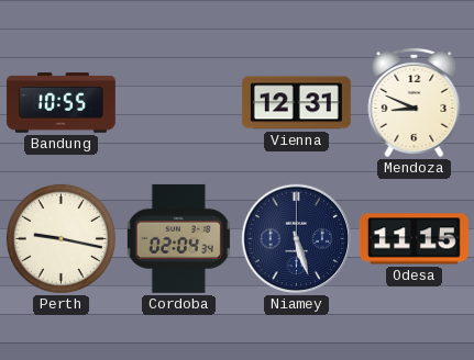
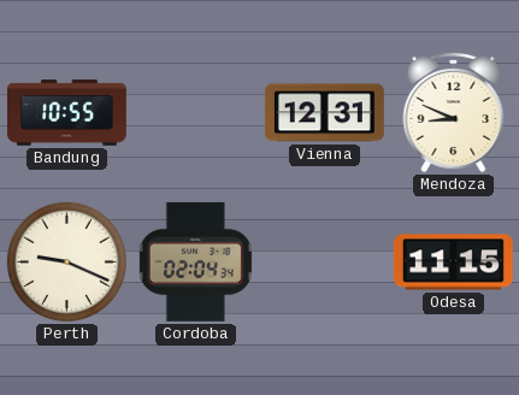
Perth: 9:17 -> 9:19 (66, 261)
Niamey: 5:27 -> none (297, 239)
